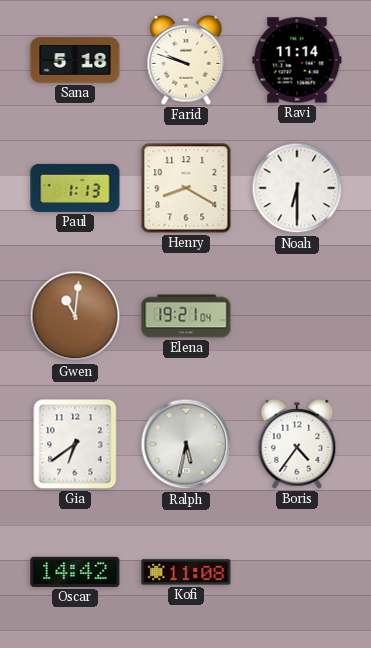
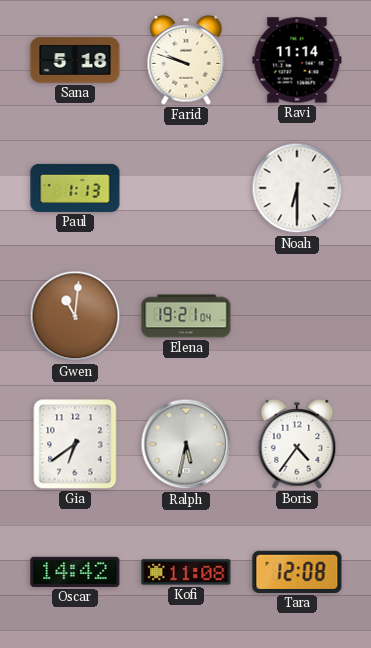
Henry: 8:20 -> none (186, 188)
Tara: none -> 12:08 (297, 572)
